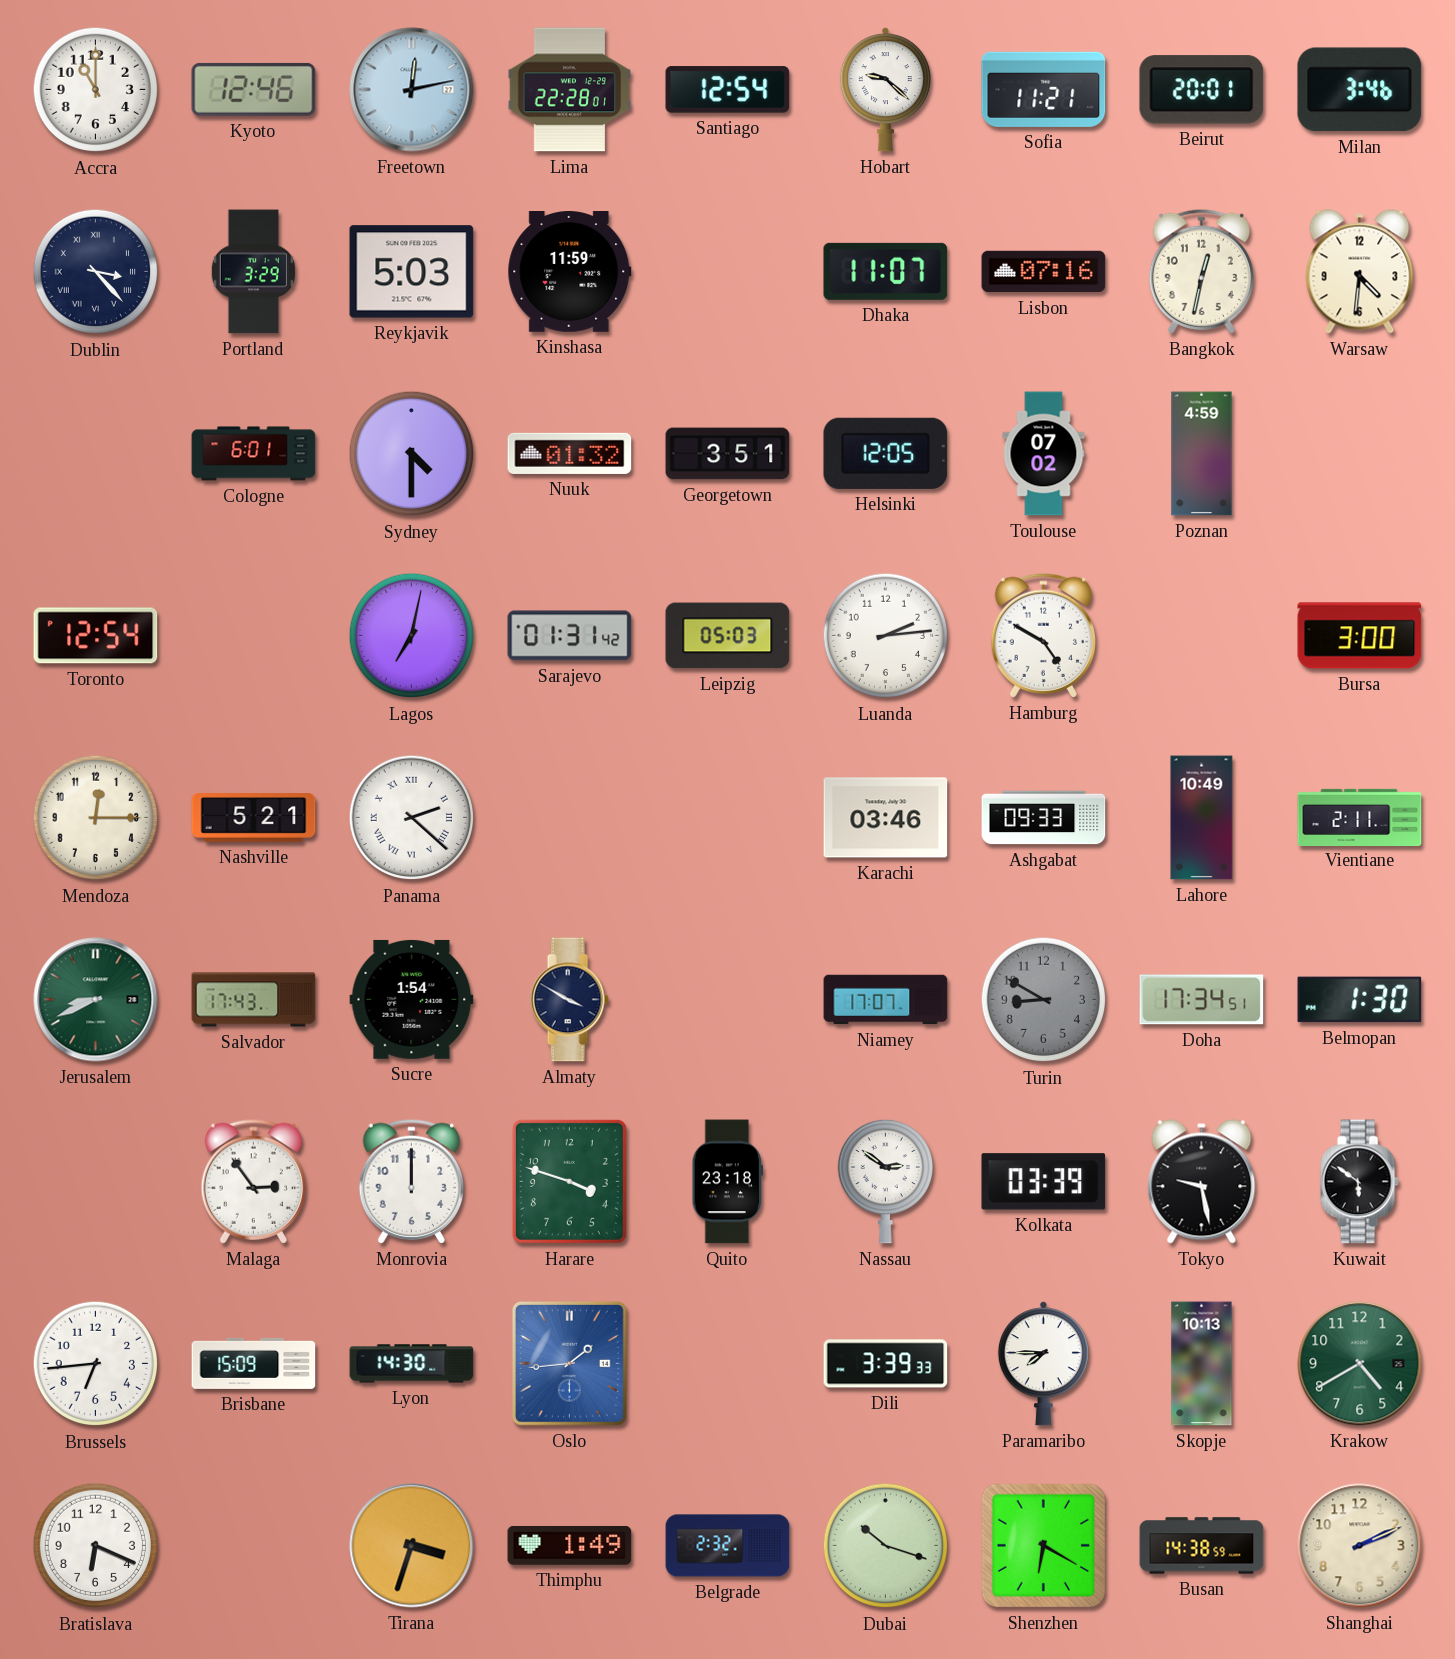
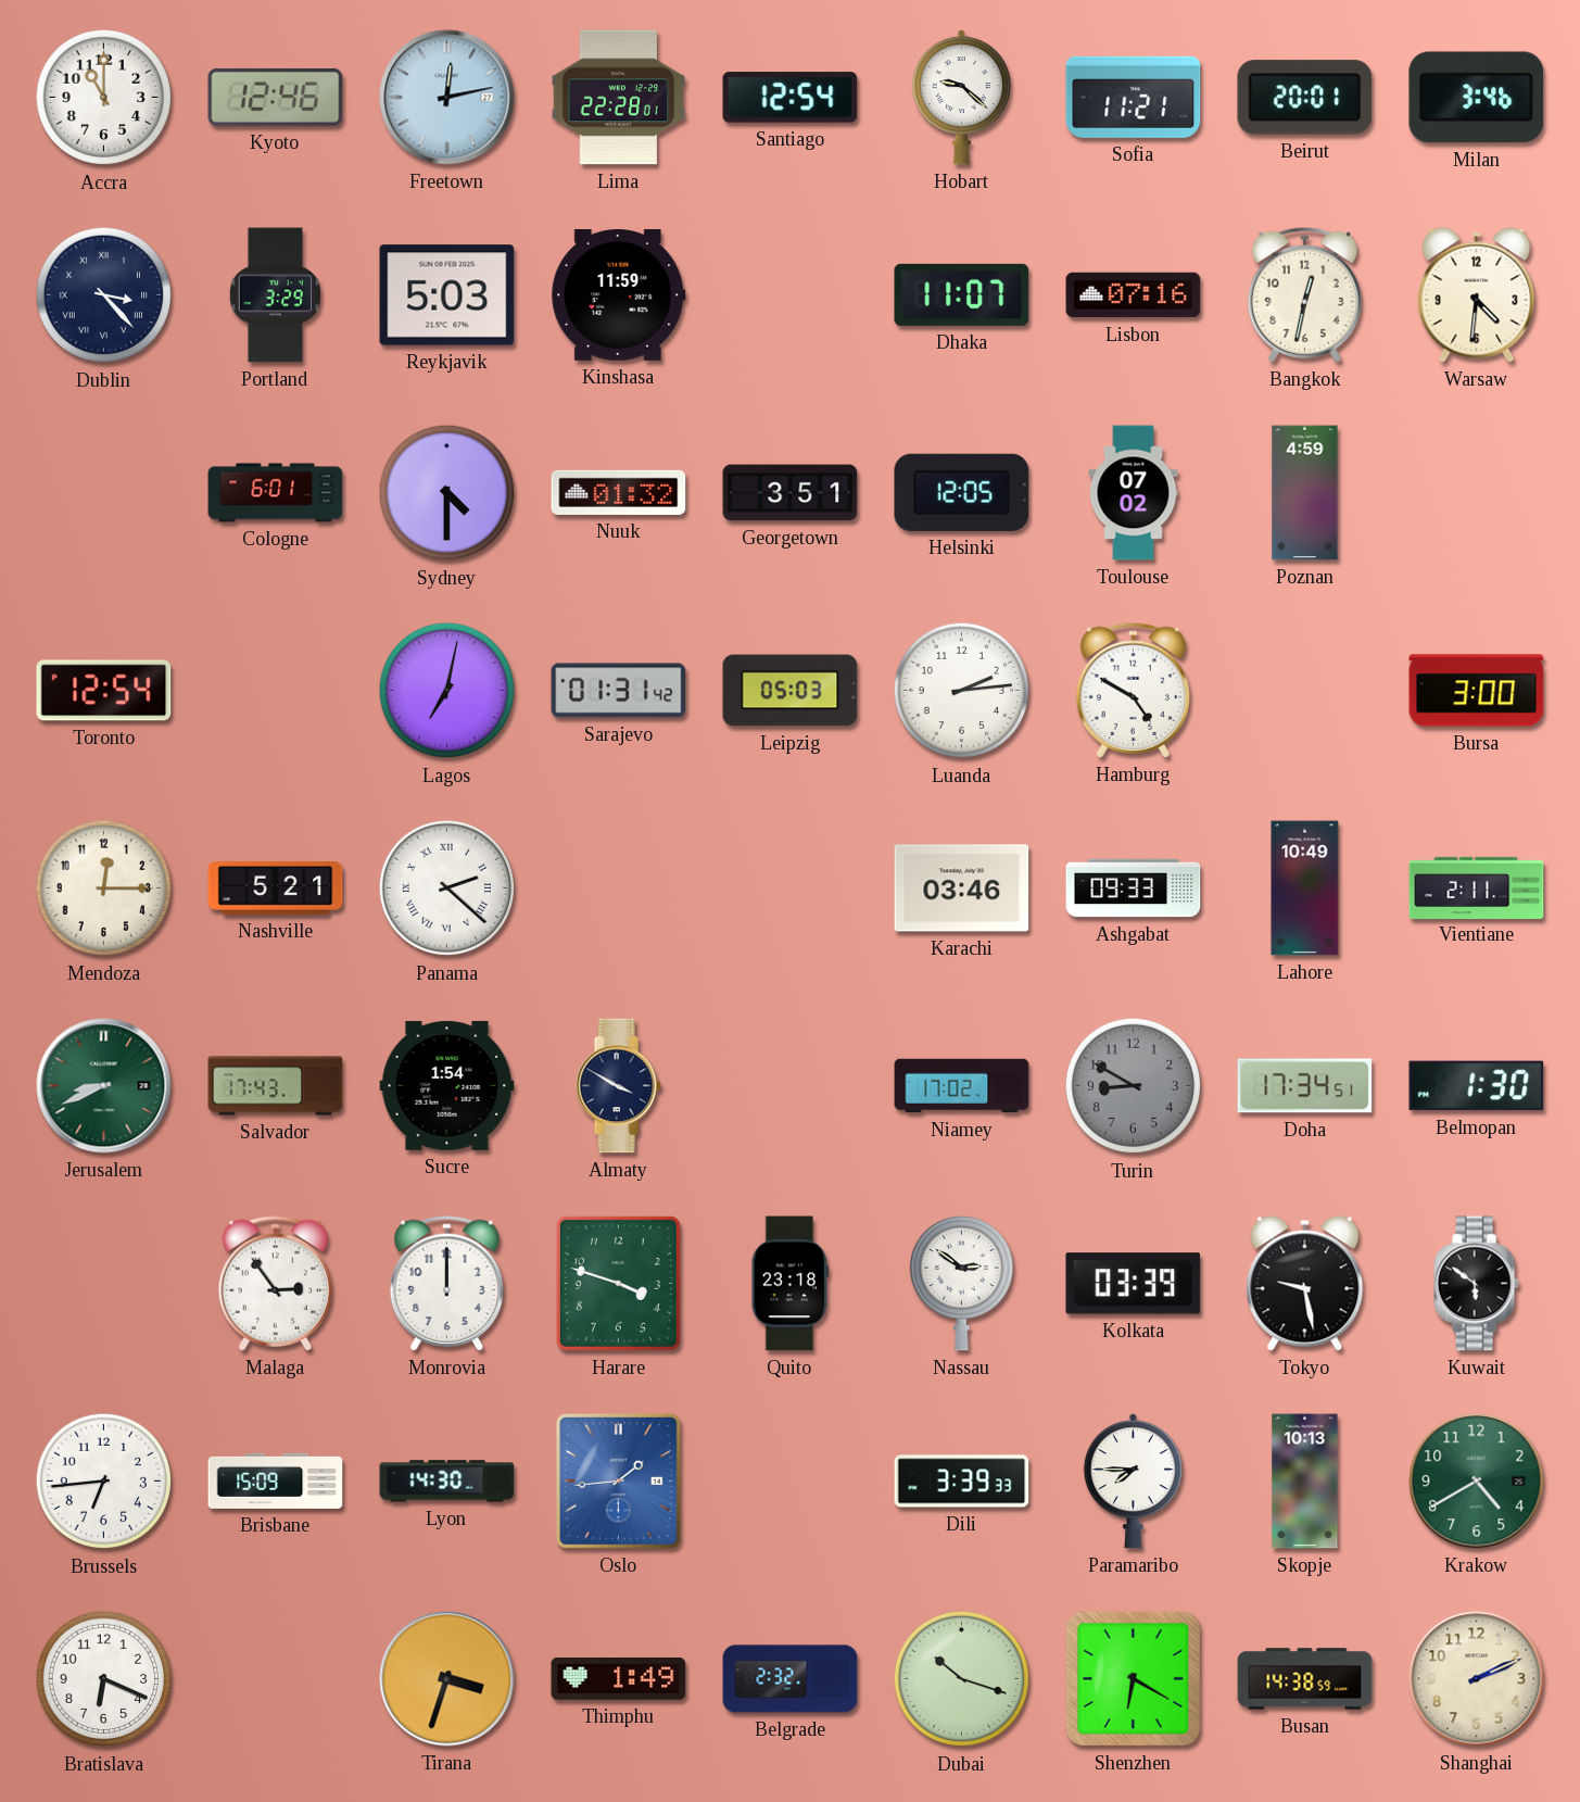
Niamey: 17:07 -> 17:02 (962, 1086)
